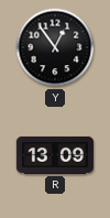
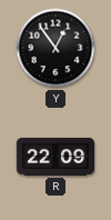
R: 13:09 -> 22:09 (56, 157)
